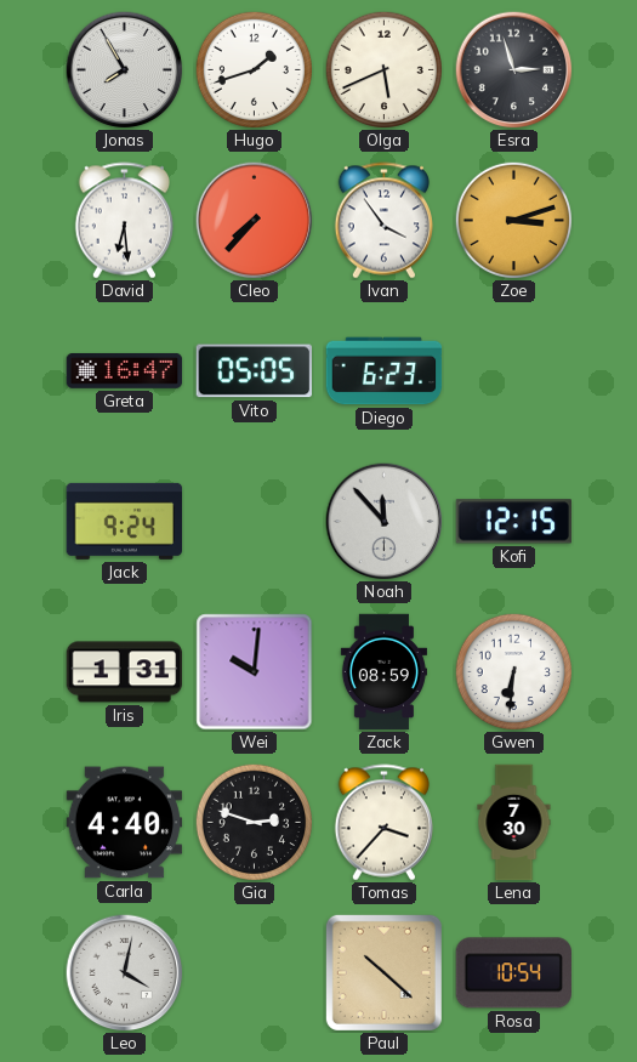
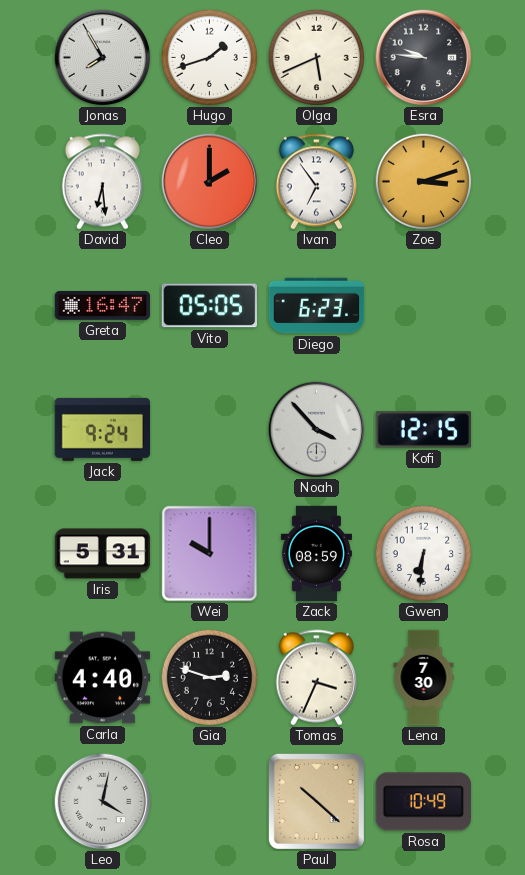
Esra: 2:57 -> 9:46 (424, 58)
Cleo: 7:37 -> 2:00 (210, 182)
Ivan: 3:54 -> 6:54 (316, 182)
Noah: 11:53 -> 3:53 (317, 430)
Iris: 1:31 -> 5:31 (103, 554)
Wei: 10:01 -> 10:00 (210, 554)
Tomas: 3:37 -> 3:34 (316, 678)
Rosa: 10:54 -> 10:49 (423, 802)
